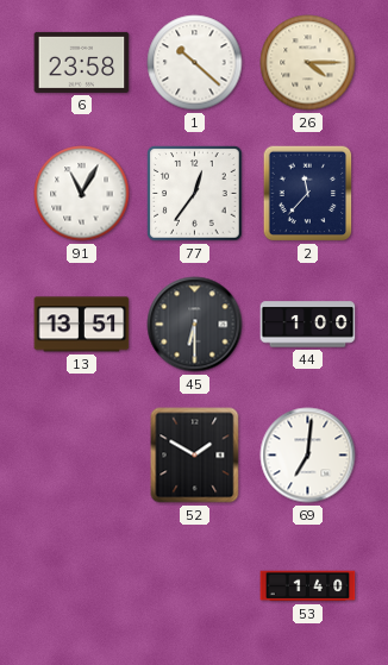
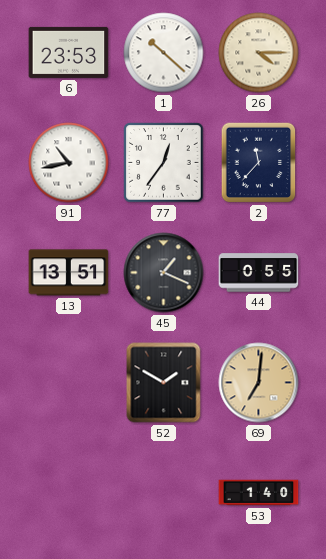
6: 23:58 -> 23:53 (69, 52)
91: 11:05 -> 10:43 (69, 163)
45: 6:30 -> 1:19 (164, 273)
44: 1:00 -> 0:55 (259, 273)
69 dial: white -> champagne (259, 383)
